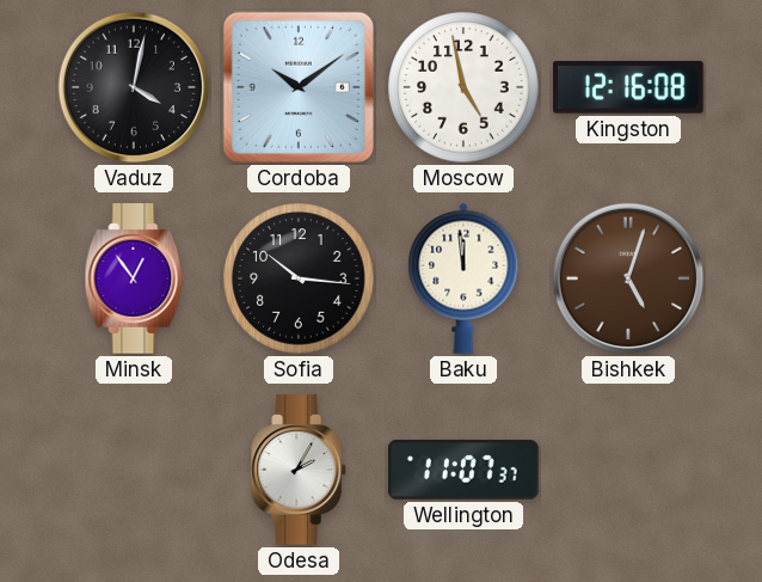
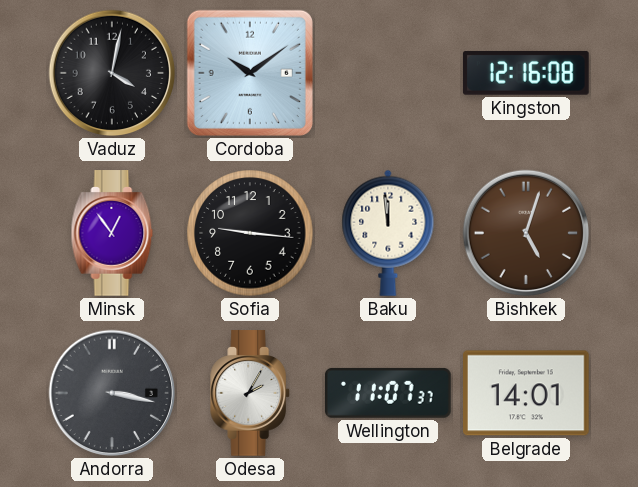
Moscow: 4:58 -> none (463, 87)
Sofia: 10:16 -> 9:16 (250, 233)
Andorra: none -> 3:17 (112, 393)
Belgrade: none -> 14:01 (527, 393)
